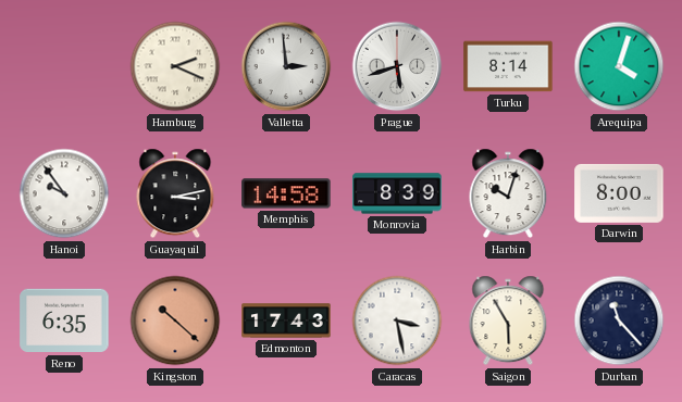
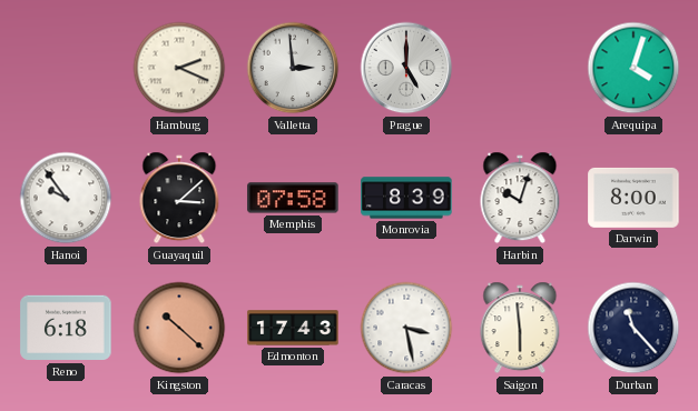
Prague: 5:42 -> 5:00 (406, 68)
Turku: 8:14 -> none (508, 66)
Guayaquil: 3:13 -> 3:08 (179, 198)
Memphis: 14:58 -> 07:58 (293, 198)
Reno: 6:35 -> 6:18 (66, 328)
Saigon: 5:55 -> 5:59 (520, 328)
